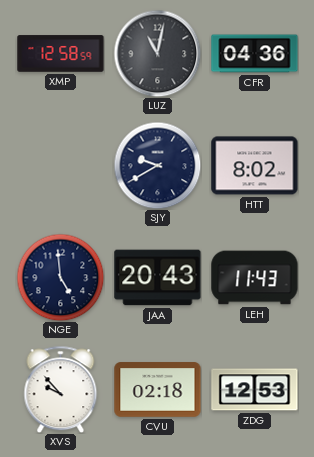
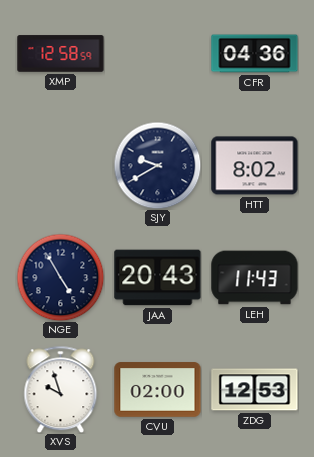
LUZ: 11:02 -> none (157, 53)
NGE: 4:59 -> 4:55 (60, 277)
XVS: 9:53 -> 9:57 (61, 389)
CVU: 02:18 -> 02:00 (158, 390)
